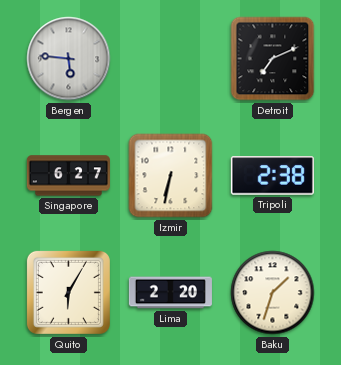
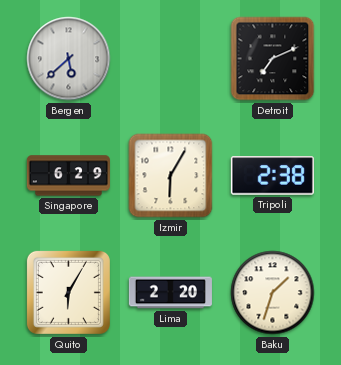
Bergen: 5:46 -> 5:38 (69, 59)
Singapore: 6:27 -> 6:29 (68, 176)
Izmir: 6:32 -> 6:05 (171, 176)
